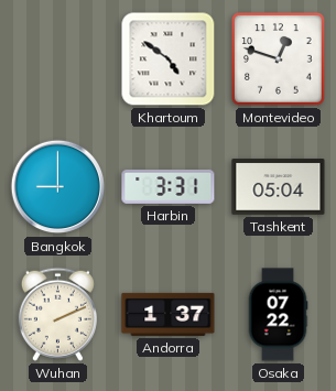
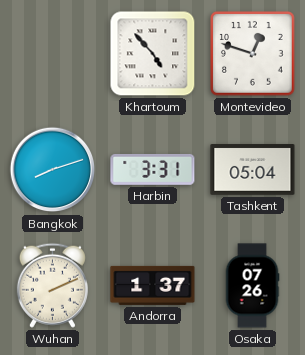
Khartoum: 4:51 -> 4:53 (153, 54)
Bangkok: 9:00 -> 8:12 (53, 170)
Osaka: 07:22 -> 07:26 (252, 286)
